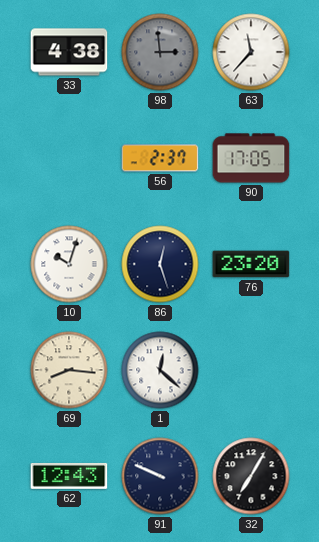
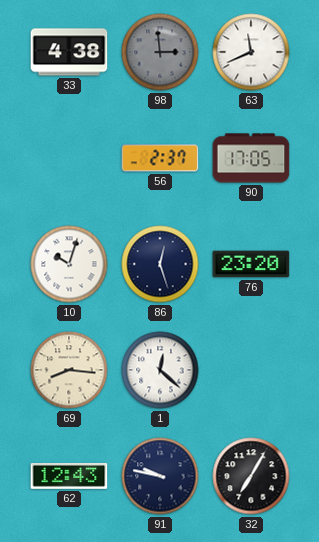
63: 11:37 -> 11:41 (251, 52)
91: 9:49 -> 9:47 (160, 476)
